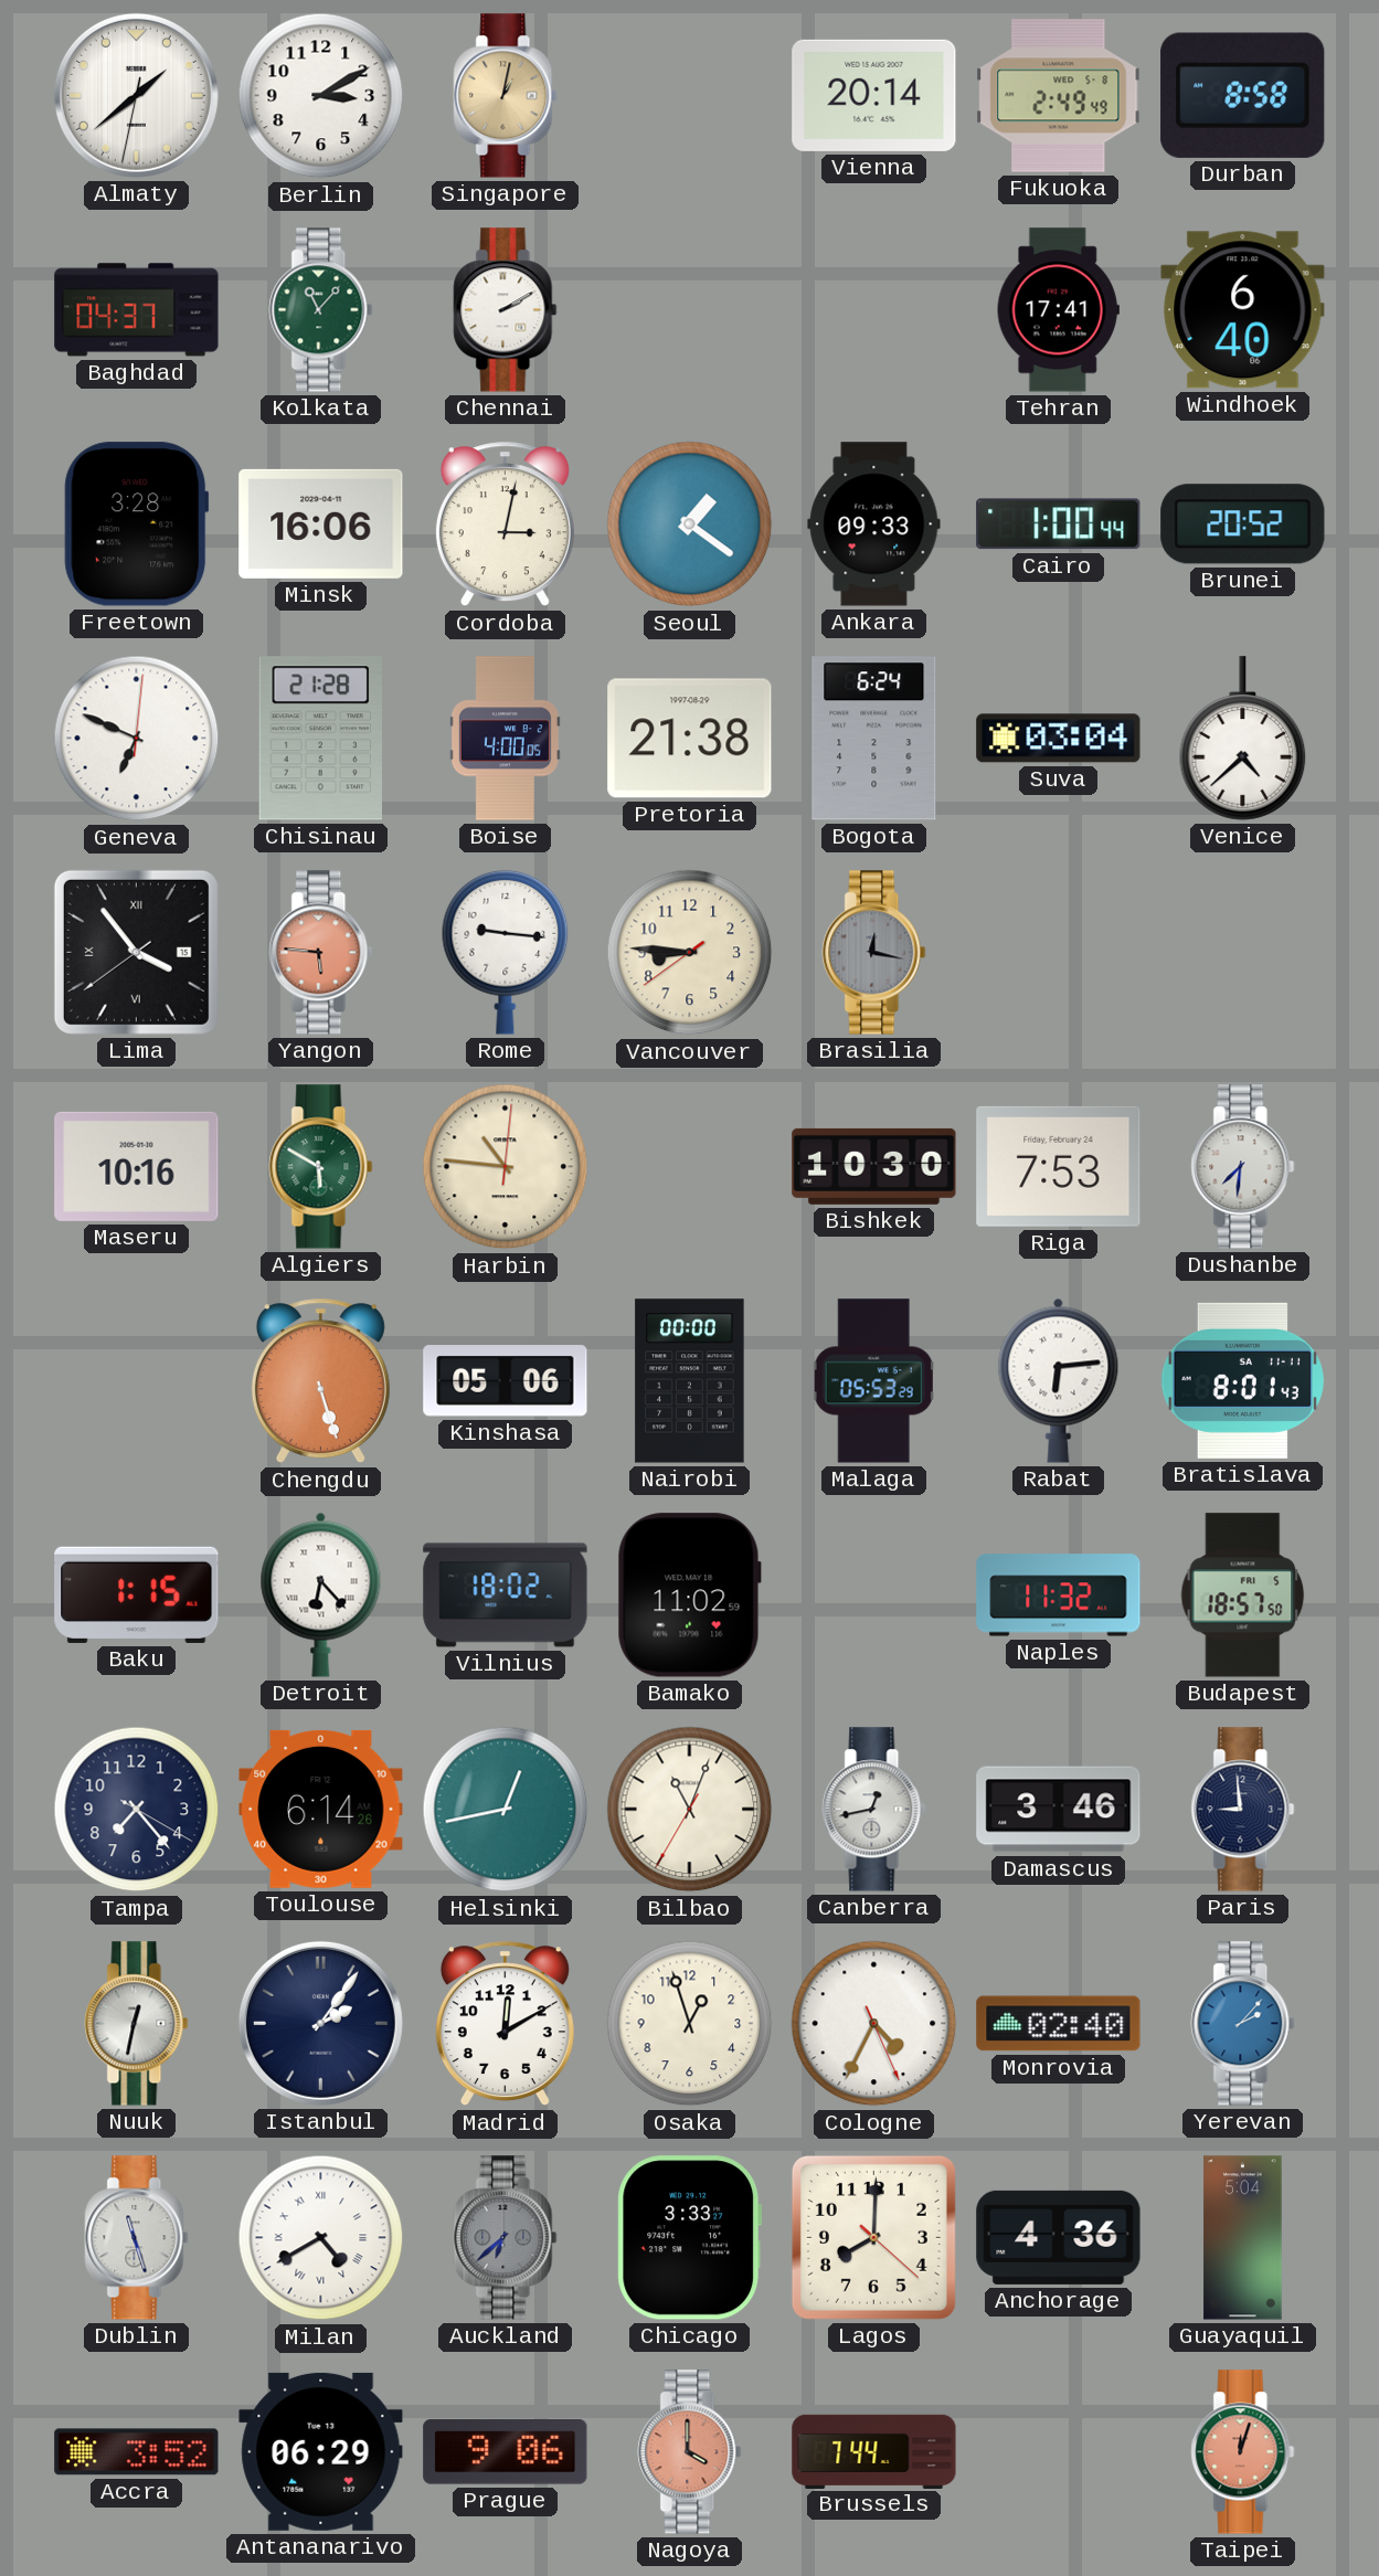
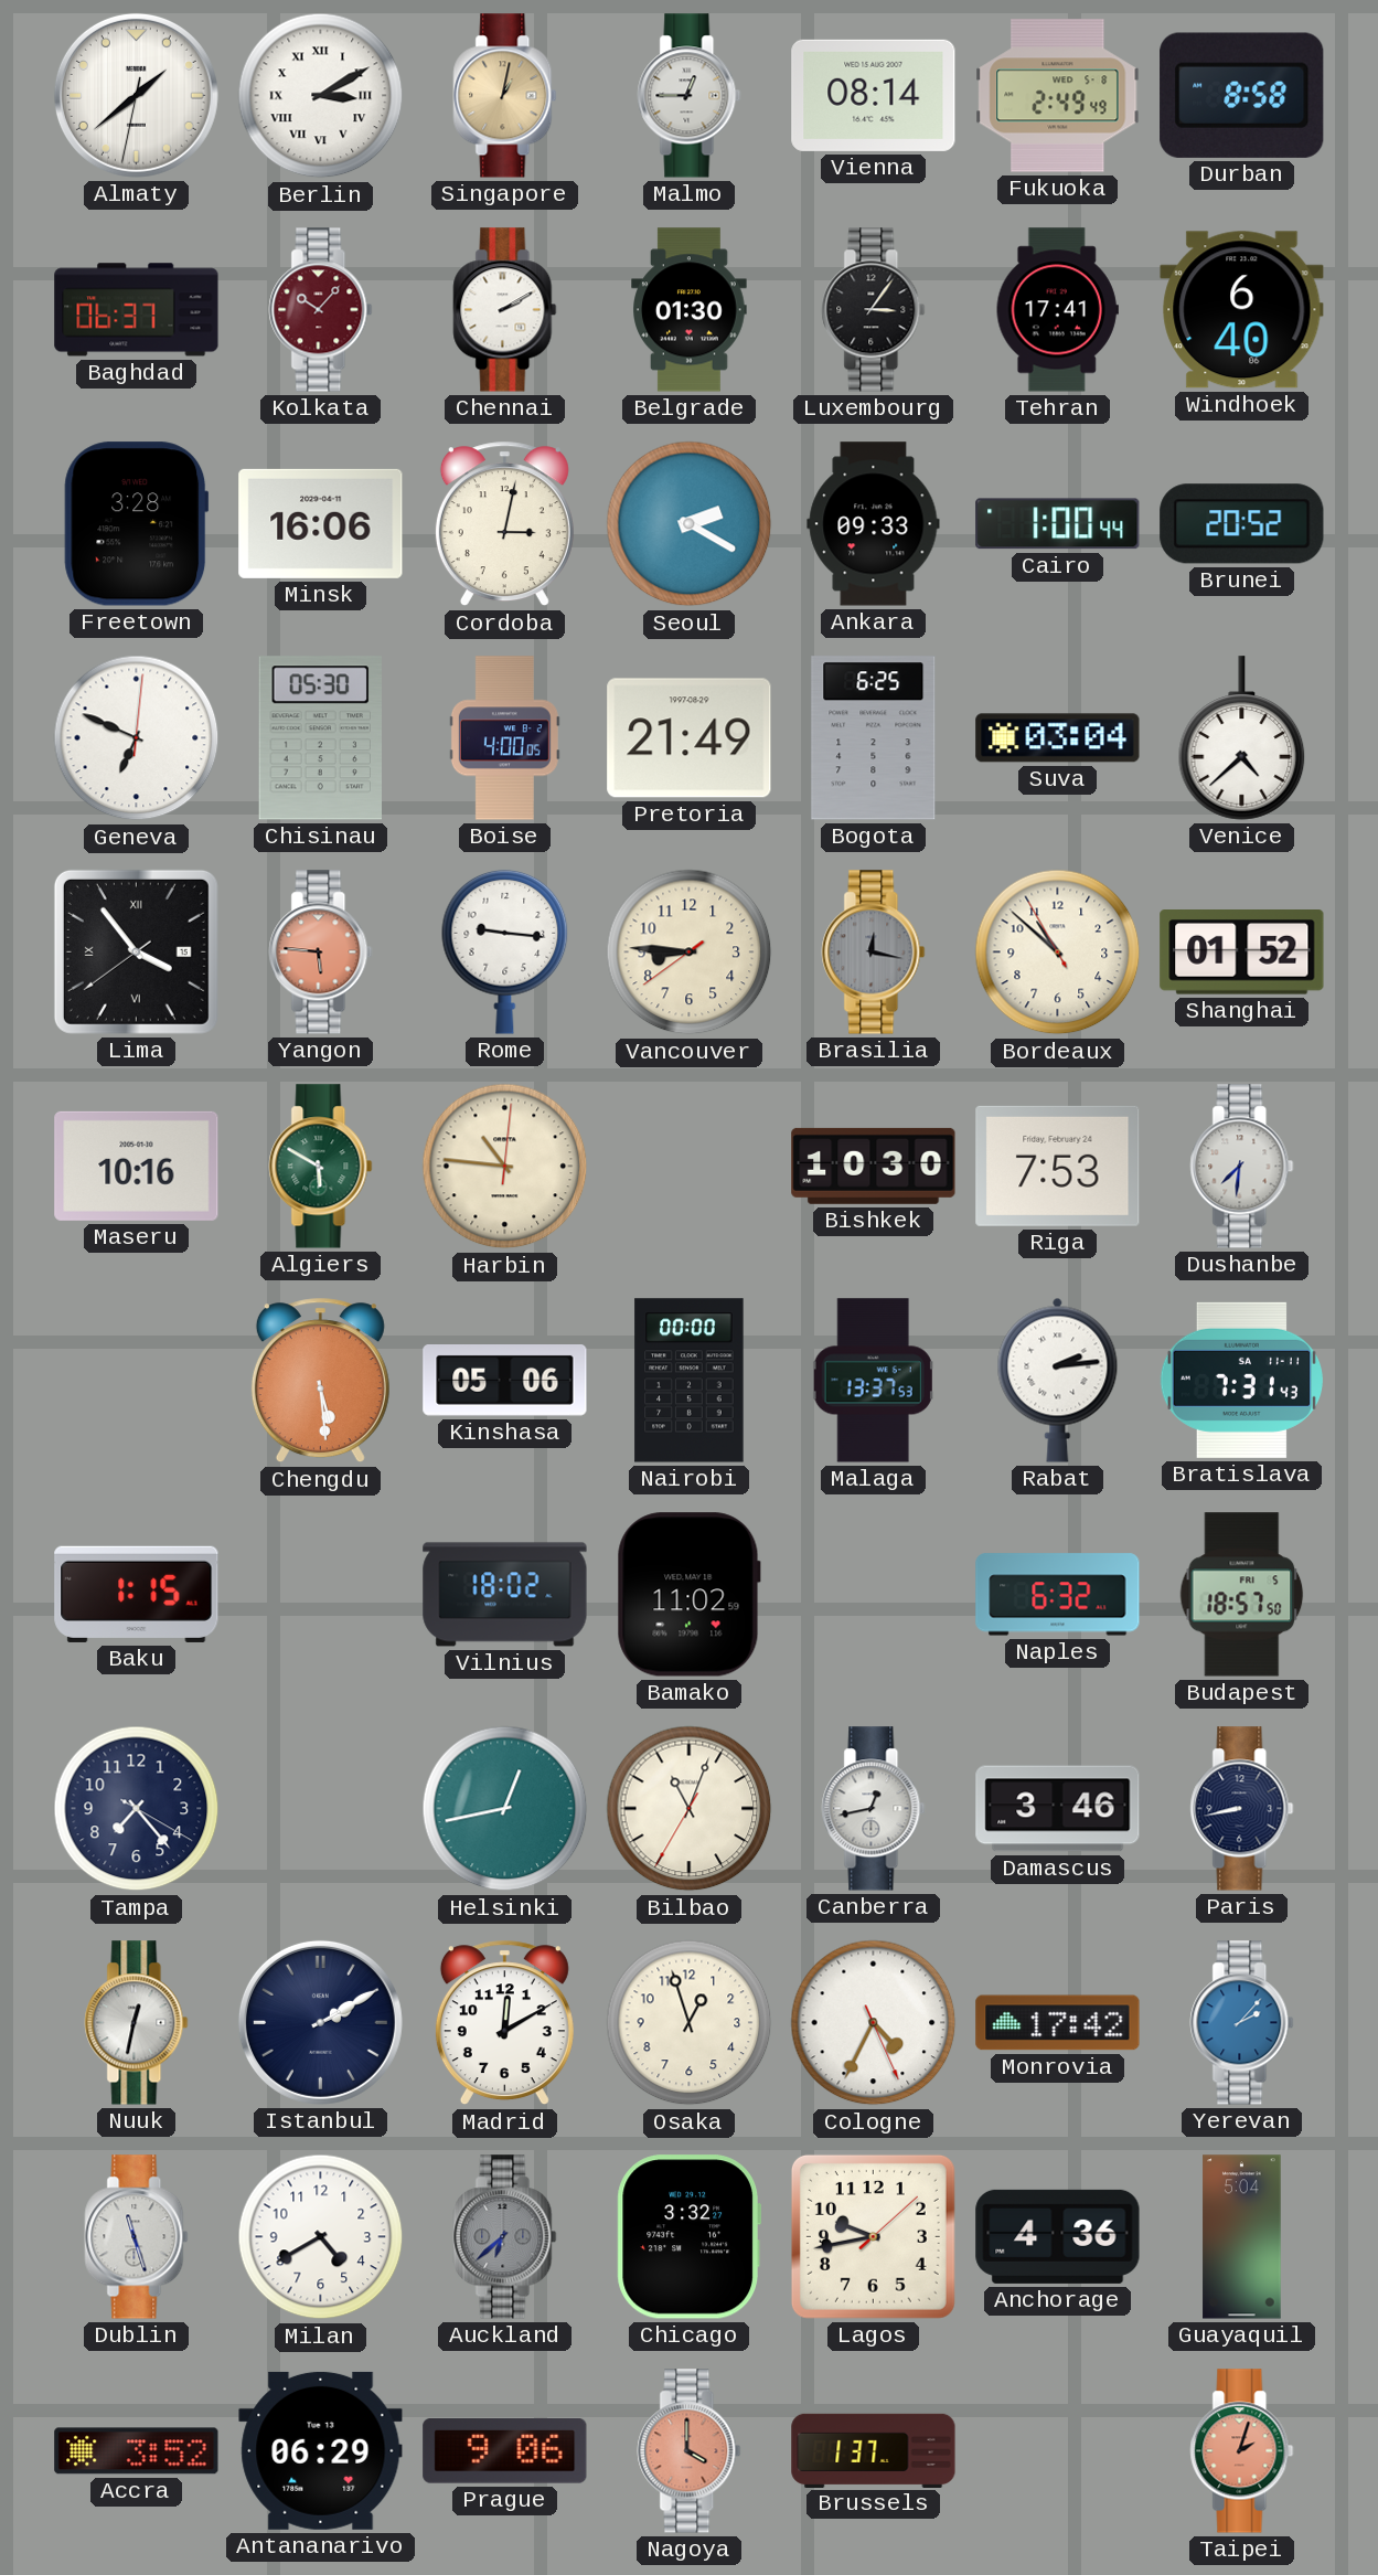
Berlin numerals: Arabic -> Roman (321, 96)
Malmo: none -> 12:45 (690, 96)
Vienna: 20:14 -> 08:14 (874, 95)
Baghdad: 04:37 -> 06:37 (137, 310)
Kolkata: 11:07 -> 10:07 (321, 310)
Kolkata dial: green -> burgundy (321, 310)
Belgrade: none -> 01:30 (690, 310)
Luxembourg: none -> 3:06 (874, 310)
Seoul: 1:21 -> 2:20 (690, 524)
Chisinau: 21:28 -> 05:30 (320, 738)
Pretoria: 21:38 -> 21:49 (690, 738)
Bogota: 6:24 -> 6:25 (874, 738)
Bordeaux: none -> 10:51 (1058, 953)
Shanghai: none -> 01:52 (1242, 953)
Chengdu: 5:27 -> 5:29 (320, 1381)
Malaga: 05:53 -> 13:37 (874, 1381)
Rabat: 6:14 -> 2:14 (1058, 1380)
Bratislava: 8:01 -> 7:31 (1241, 1380)
Detroit: 6:23 -> none (321, 1594)
Naples: 11:32 -> 6:32 (1058, 1595)
Toulouse: 6:14 -> none (321, 1809)
Paris: 8:59 -> 8:43 (1242, 1809)
Istanbul: 2:06 -> 2:10 (320, 2022)
Monrovia: 02:40 -> 17:42 (1058, 2023)
Milan numerals: Roman -> Arabic (321, 2237)
Chicago: 3:33 -> 3:32 (688, 2237)
Lagos: 8:00 -> 9:43 (873, 2236)
Brussels: 7:44 -> 1:37 (874, 2450)
Taipei: 12:03 -> 2:03 (1242, 2451)
